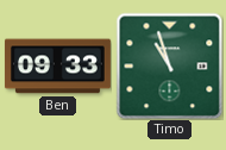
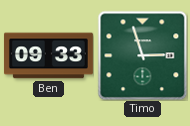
Timo: 10:57 -> 2:57 (142, 55)
